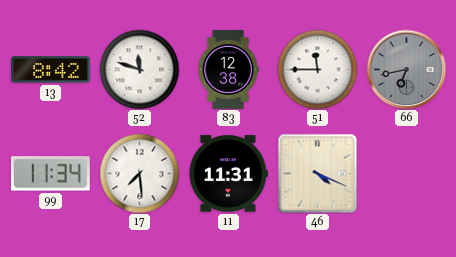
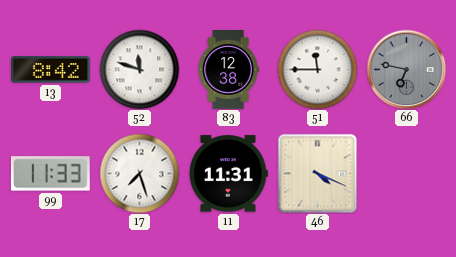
66: 6:43 -> 6:47 (406, 69)
99: 11:34 -> 11:33 (50, 174)
17: 7:29 -> 7:27 (139, 173)
